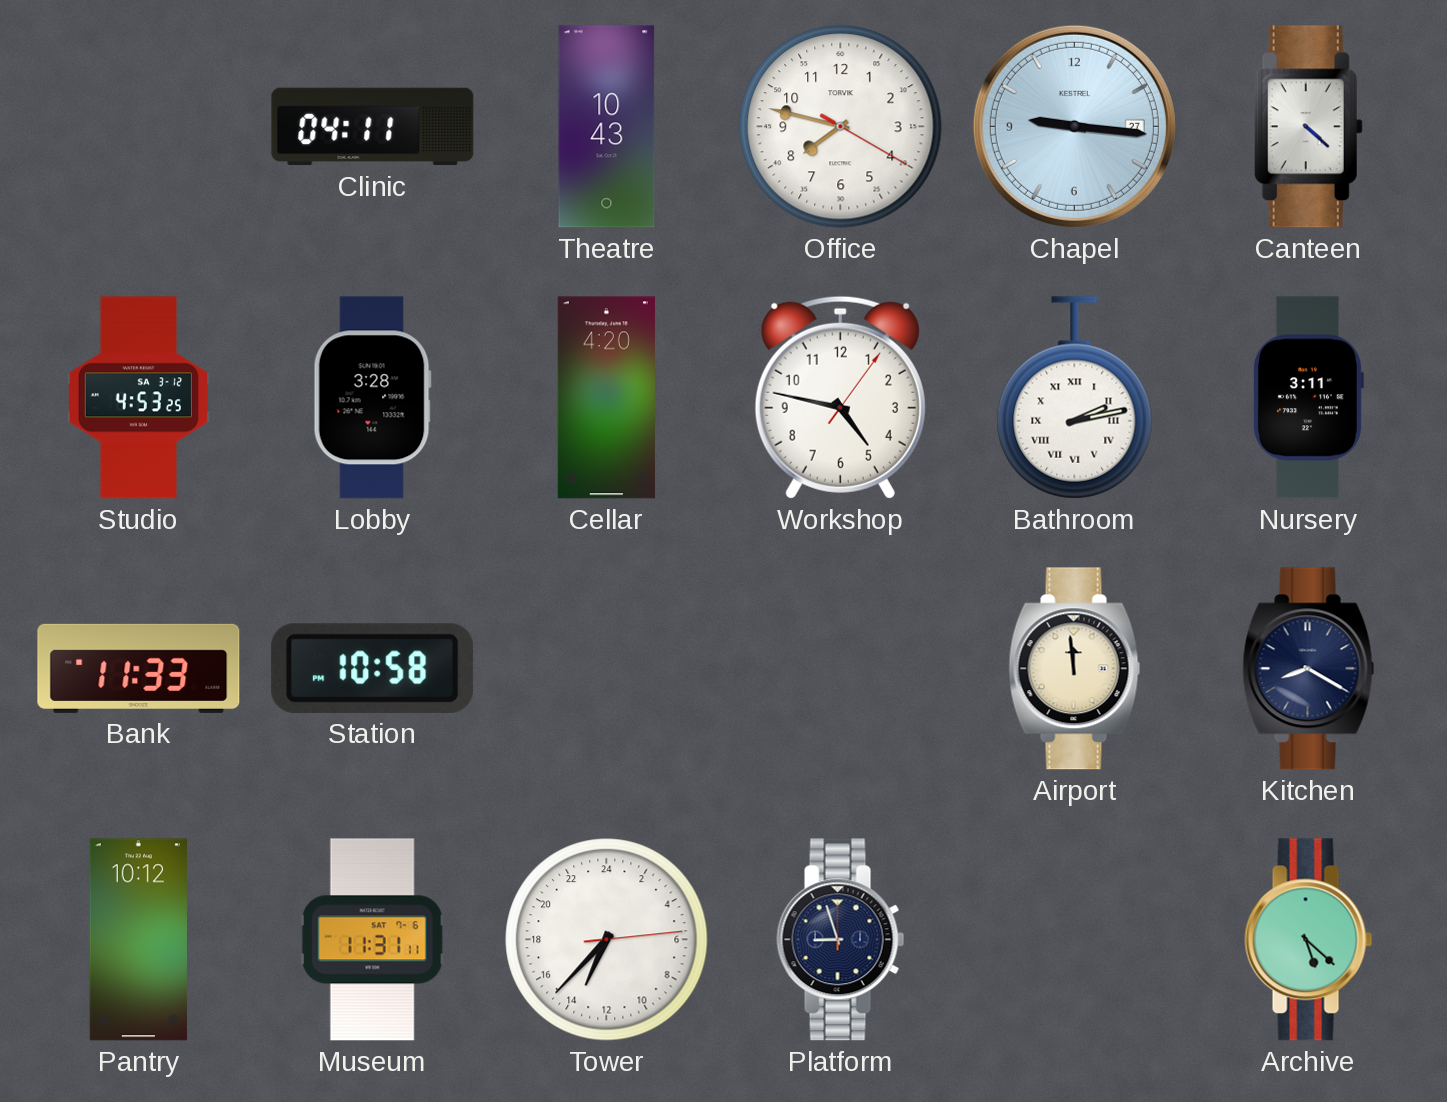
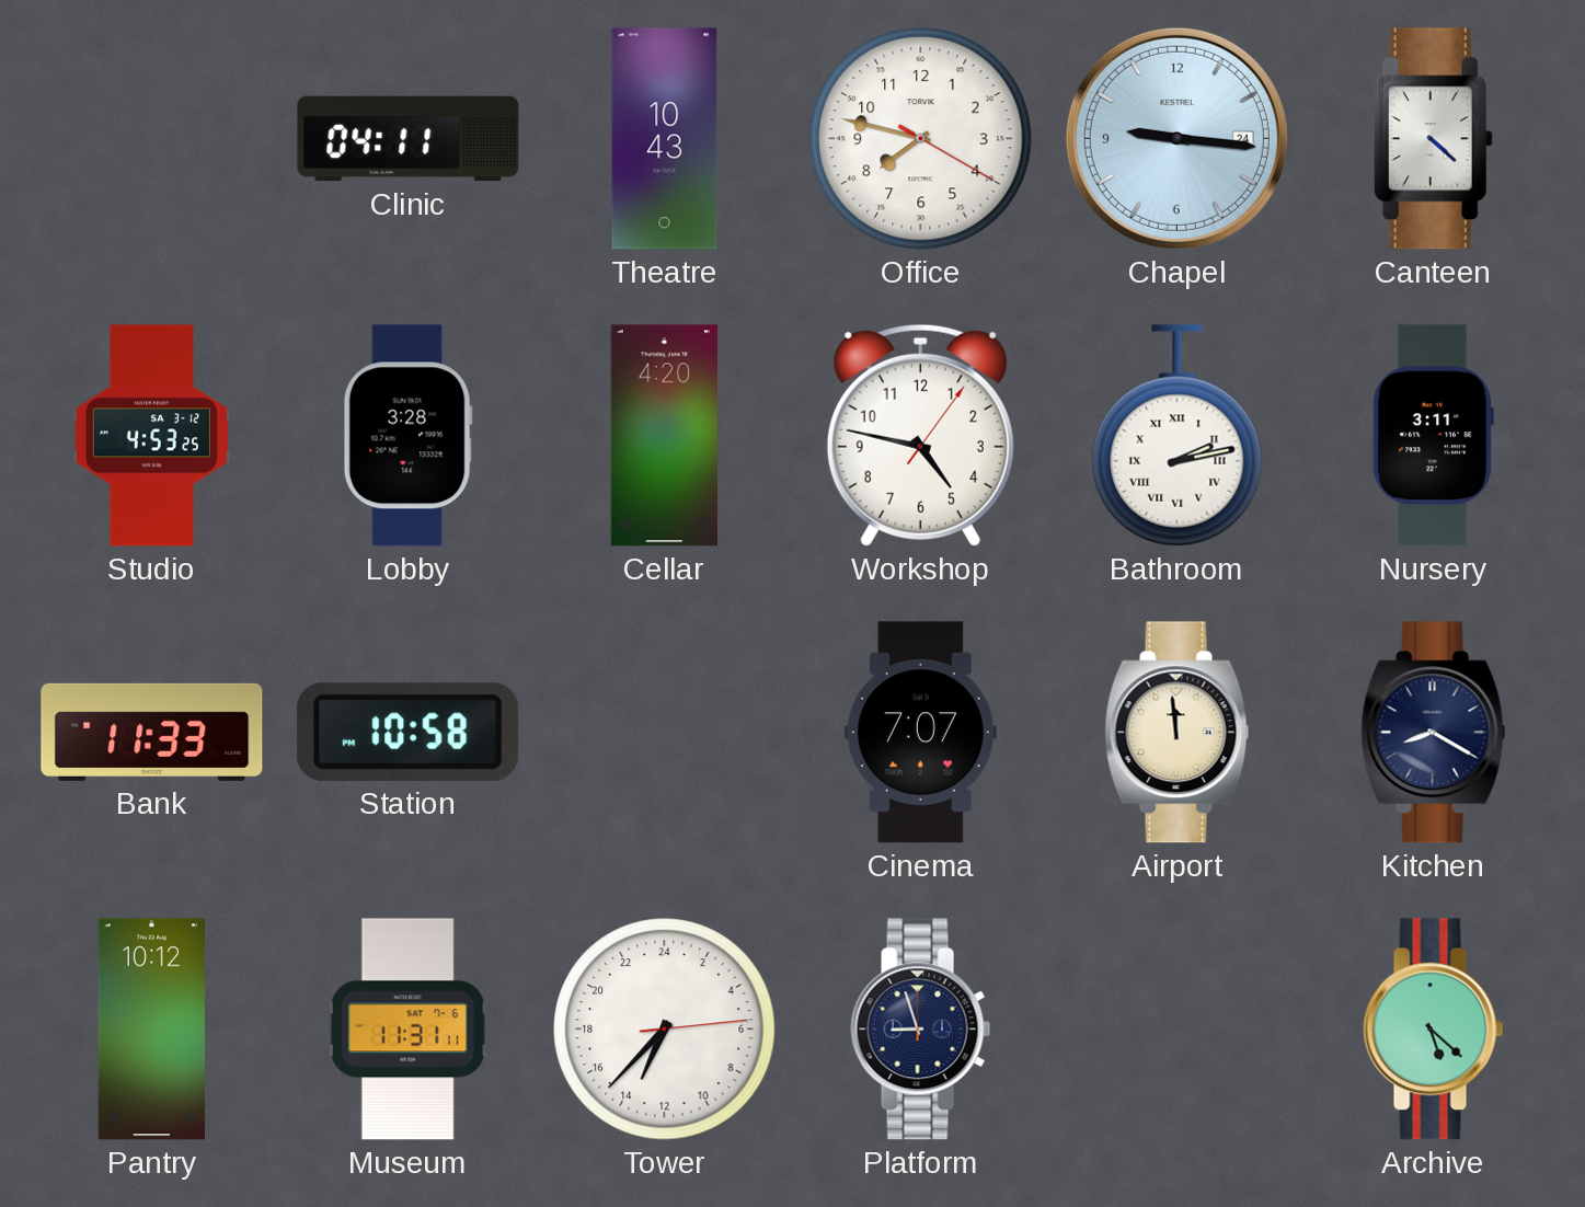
Chapel date: 27 -> 24 (1176, 138)
Cinema: none -> 7:07 (920, 733)
